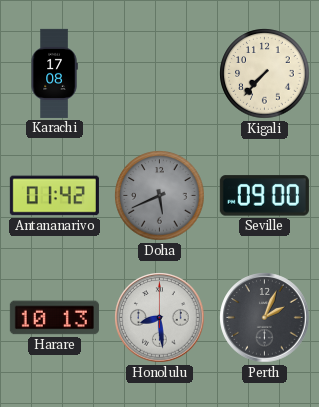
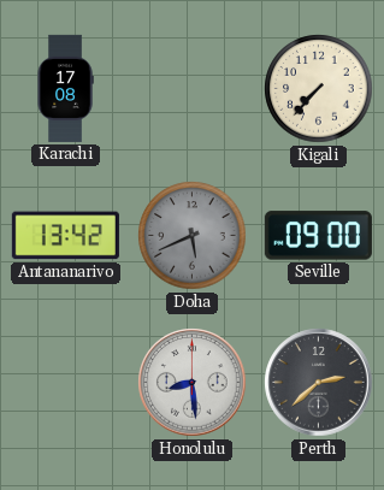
Antananarivo: 01:42 -> 13:42 (65, 236)
Harare: 10:13 -> none (54, 318)
Perth: 2:04 -> 2:38 (319, 383)
